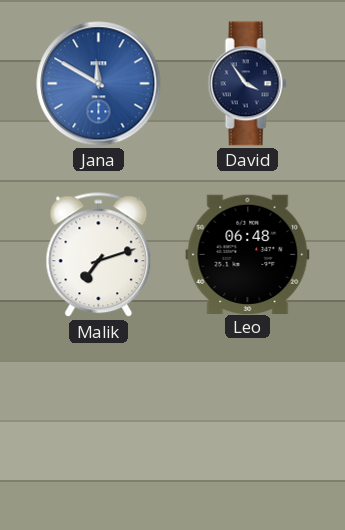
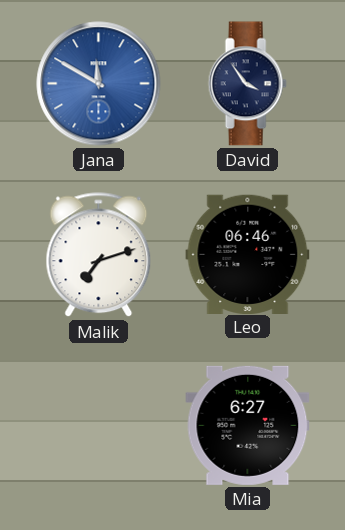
Leo: 06:48 -> 06:46 (248, 254)
Mia: none -> 6:27 (248, 425)
